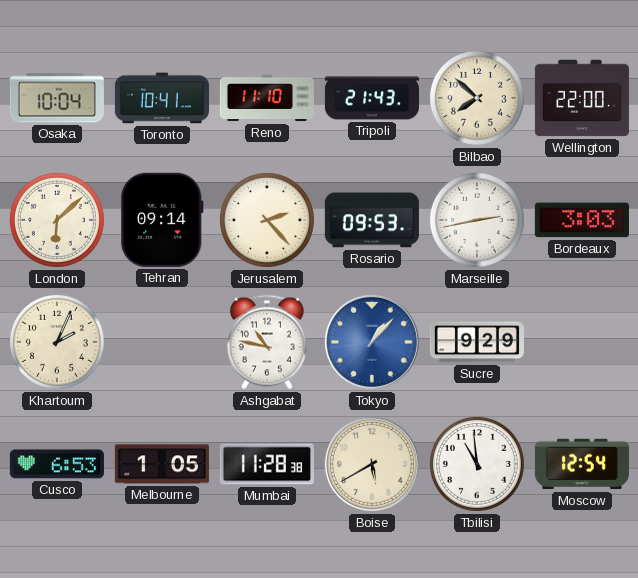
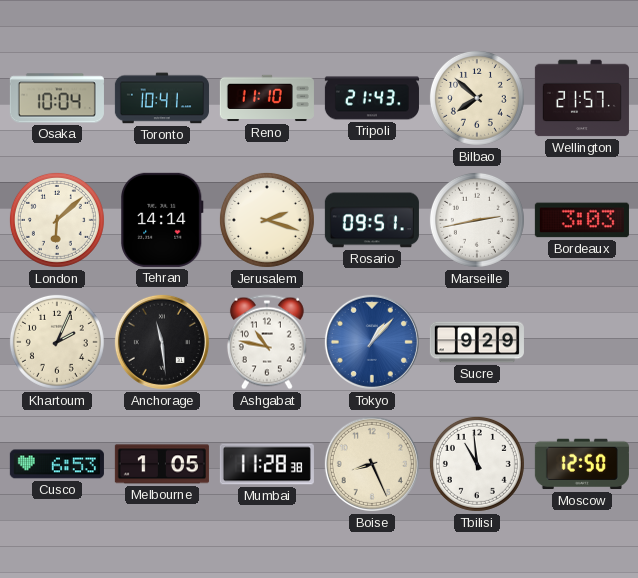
Wellington: 22:00 -> 21:57 (582, 98)
Tehran: 09:14 -> 14:14 (163, 220)
Jerusalem: 2:23 -> 2:18 (267, 220)
Rosario: 09:53 -> 09:51 (372, 220)
Anchorage: none -> 11:29 (162, 342)
Boise: 5:40 -> 8:26 (372, 464)
Moscow: 12:54 -> 12:50 (582, 464)
